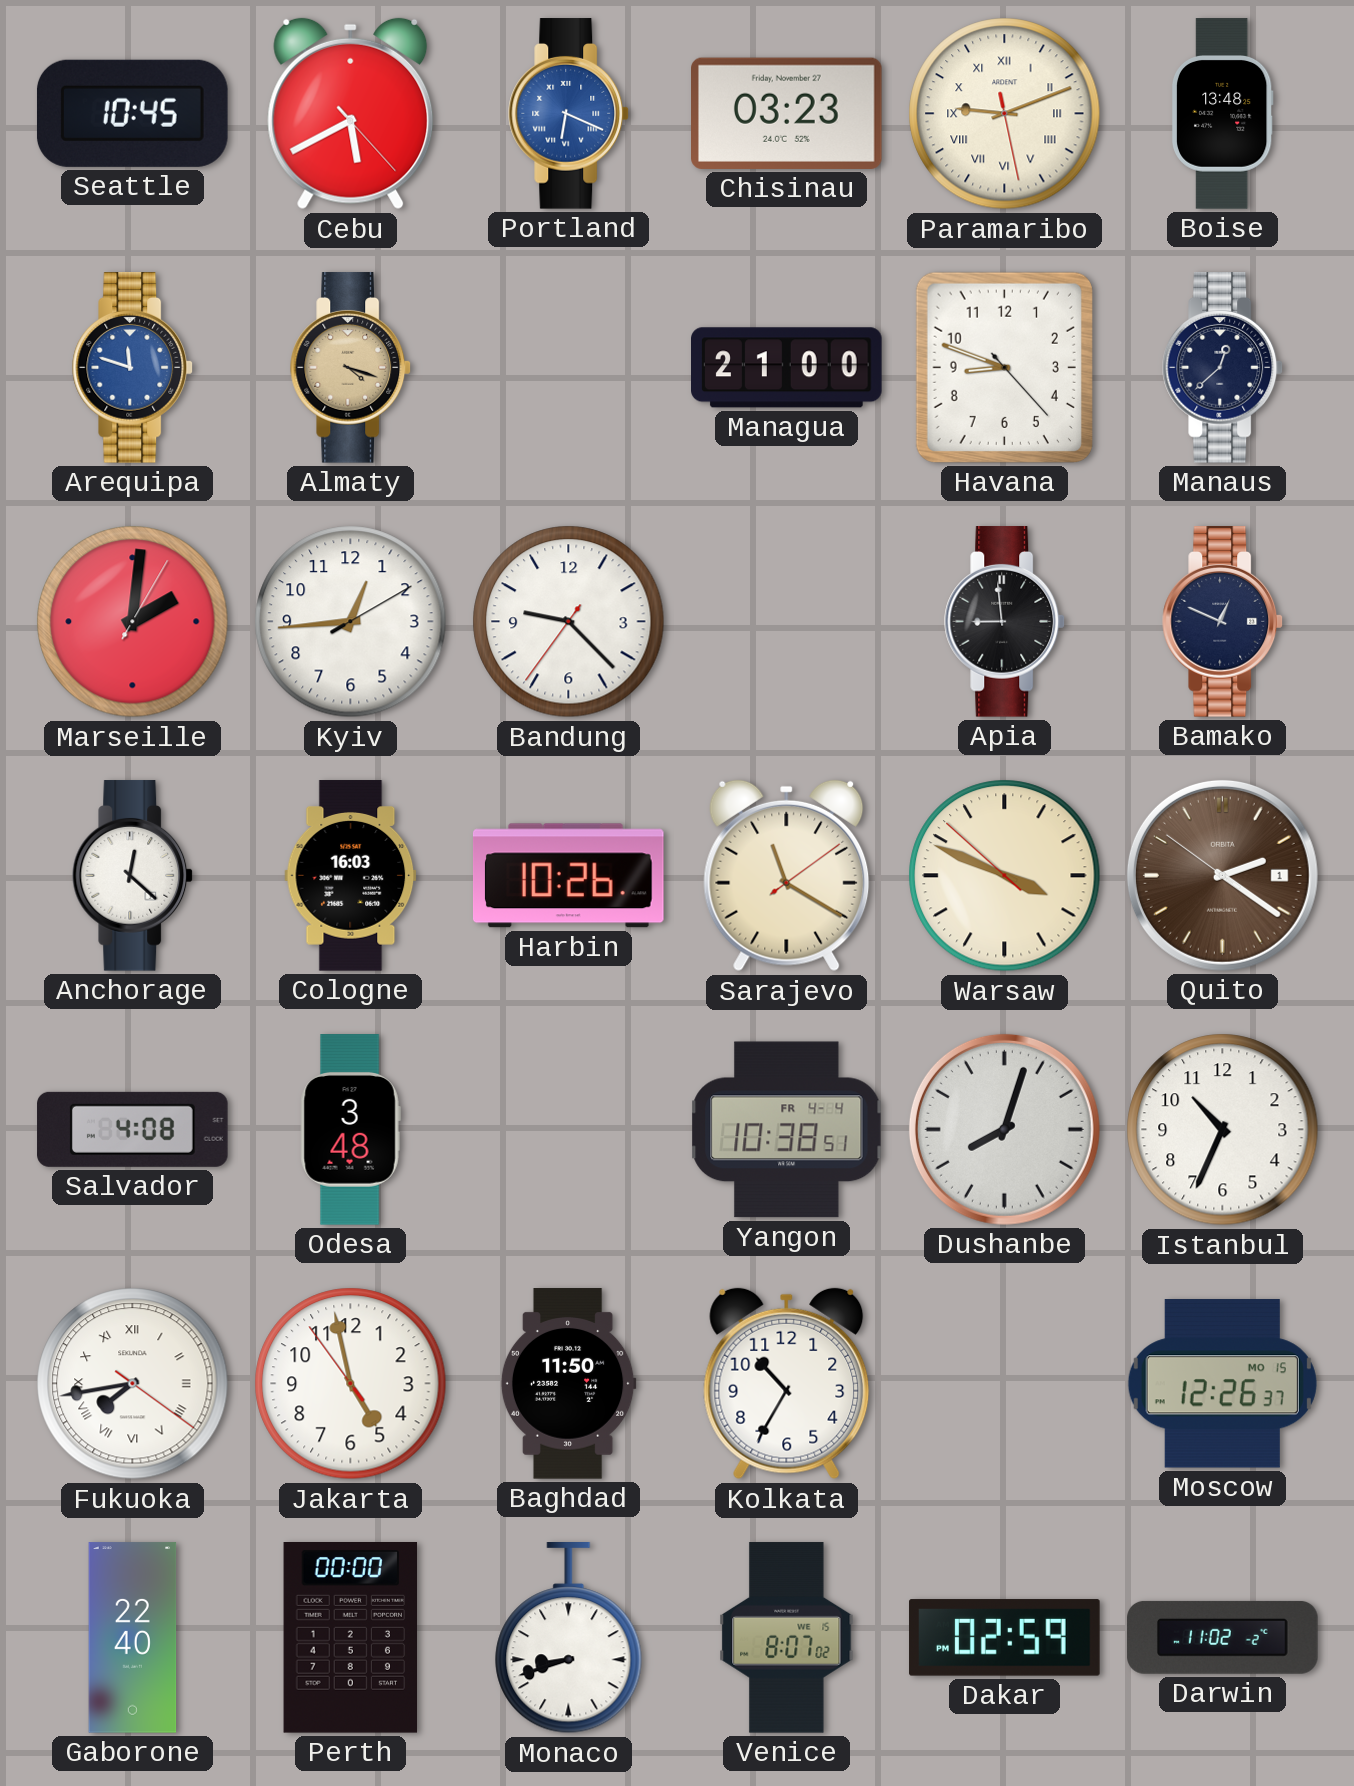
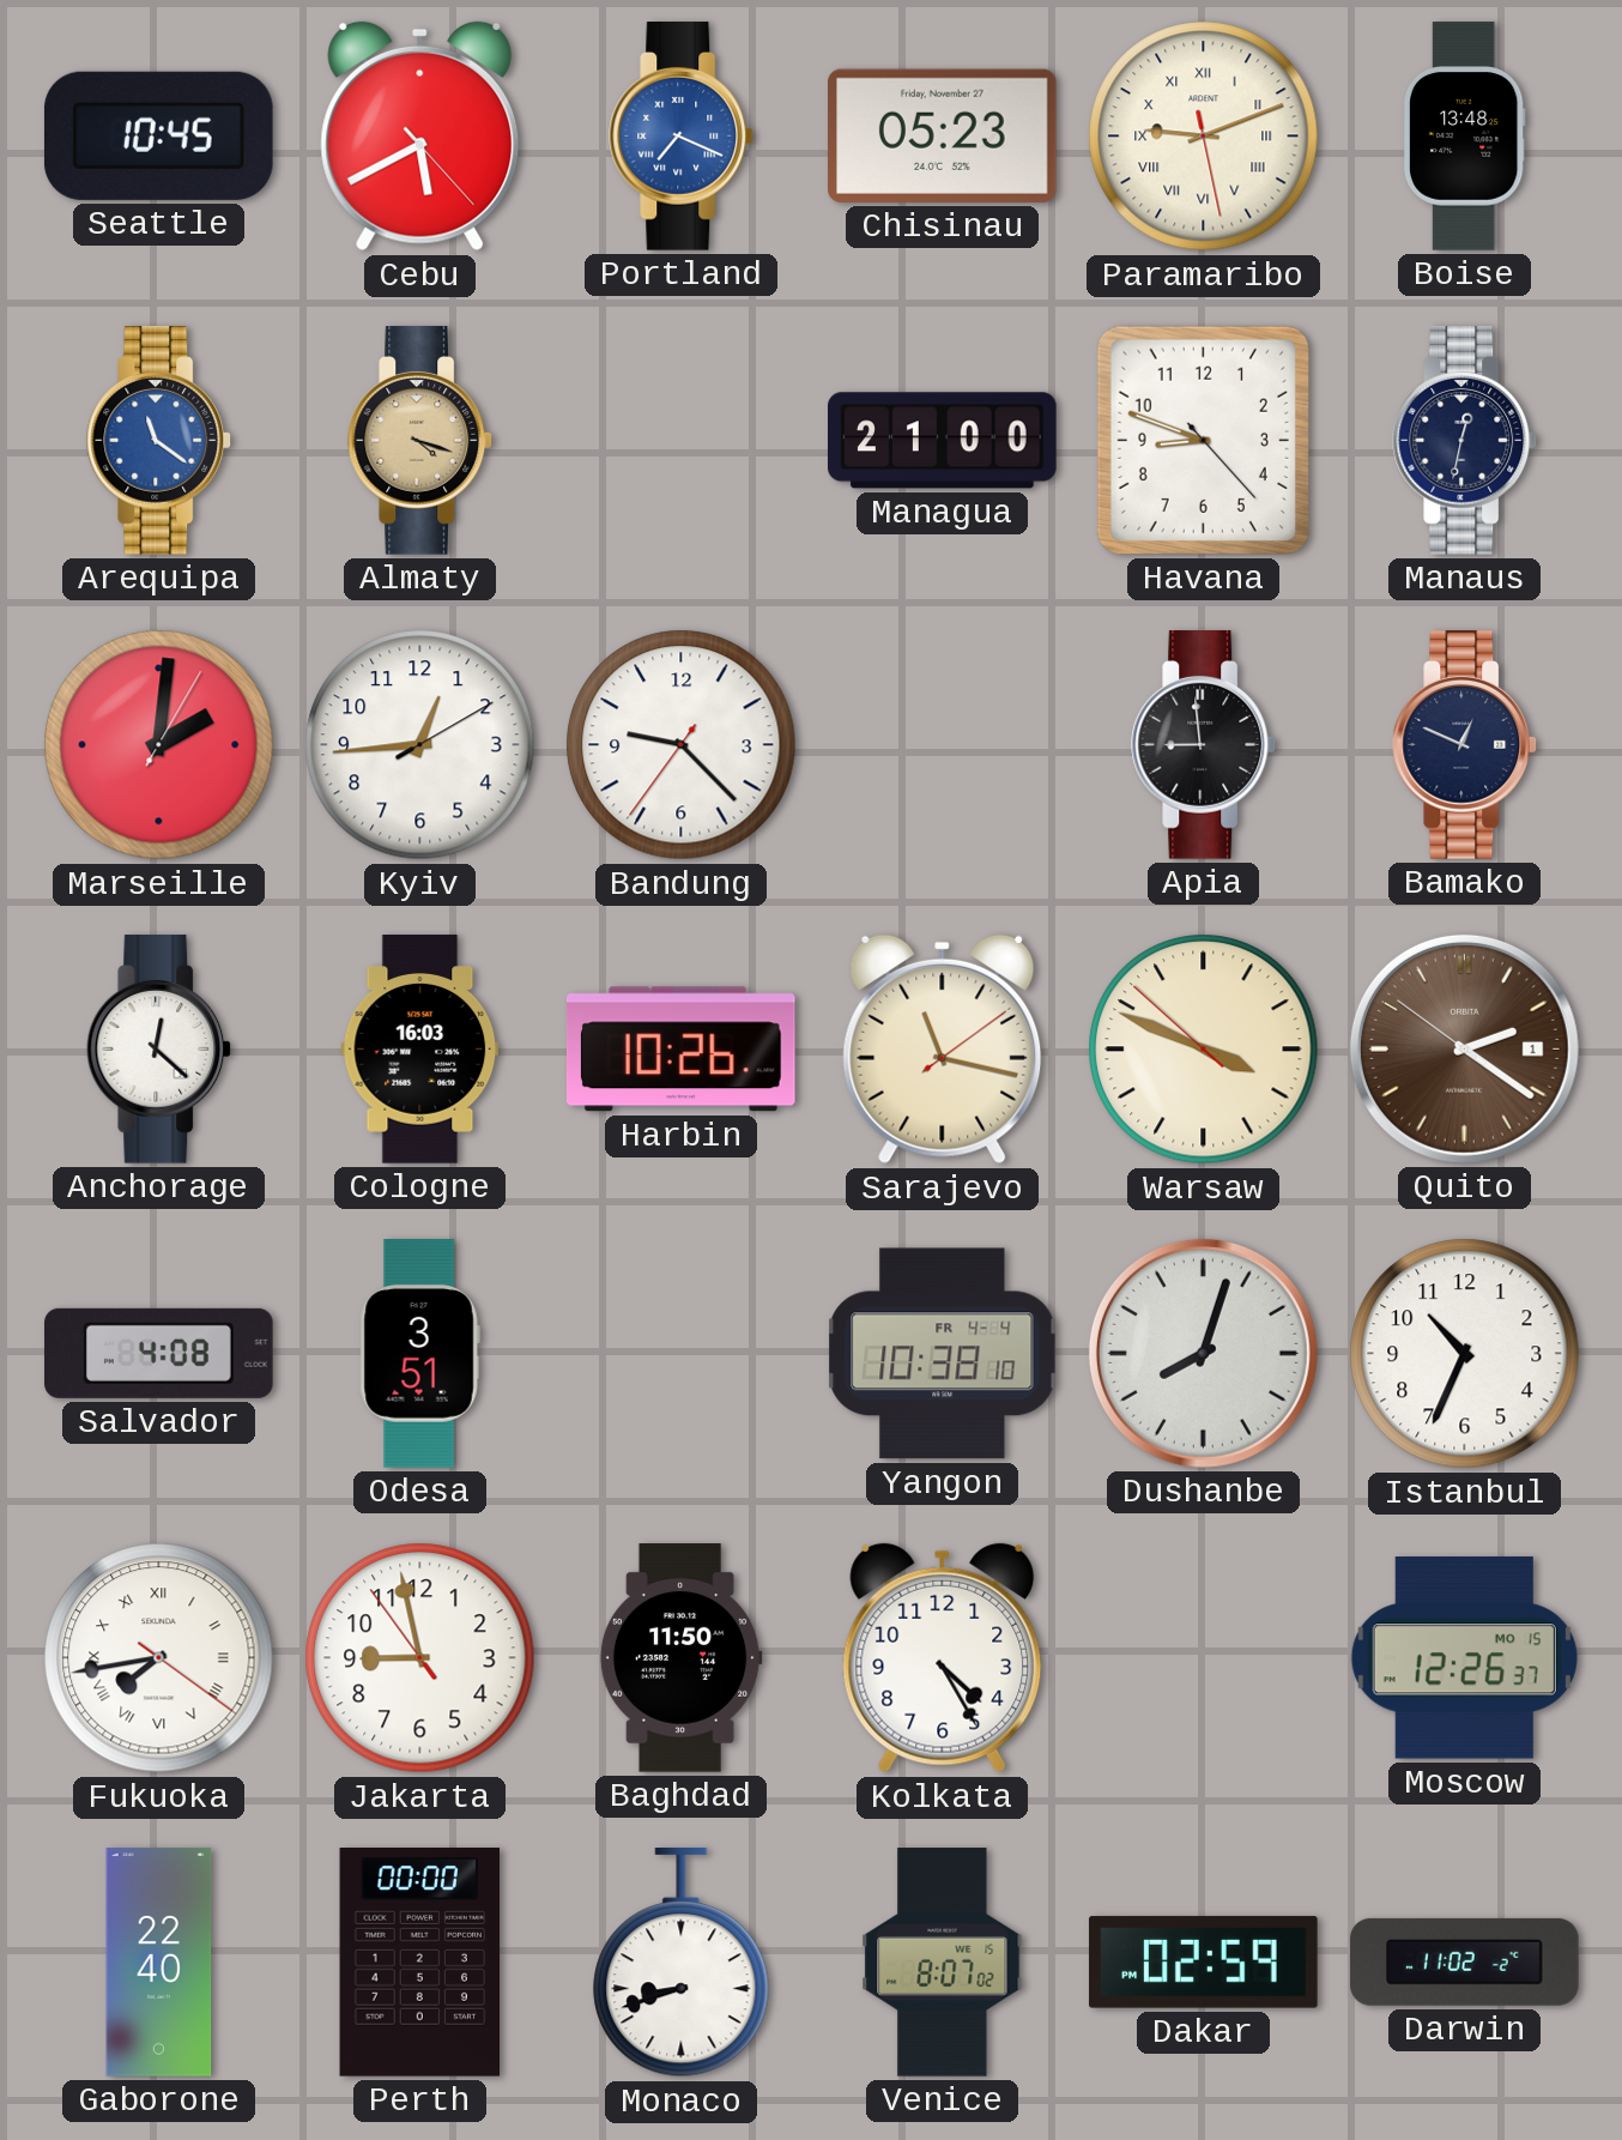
Portland: 6:19 -> 7:19 (682, 137)
Chisinau: 03:23 -> 05:23 (943, 135)
Arequipa: 11:48 -> 11:21 (159, 441)
Manaus: 12:38 -> 12:32 (1465, 441)
Sarajevo: 11:20 -> 11:17 (943, 1050)
Odesa: 3:48 -> 3:51 (419, 1354)
Yangon: 10:38:51 -> 10:38:10 (943, 1354)
Jakarta: 4:57 -> 8:57 (420, 1658)
Kolkata: 10:35 -> 4:25 (943, 1658)
